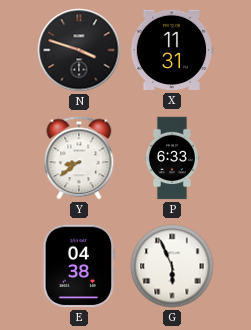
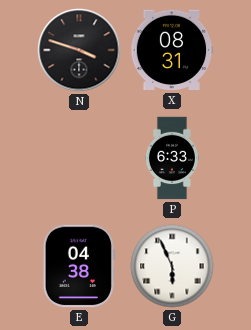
X: 11:31 -> 08:31 (172, 50)
Y: 8:39 -> none (79, 158)
